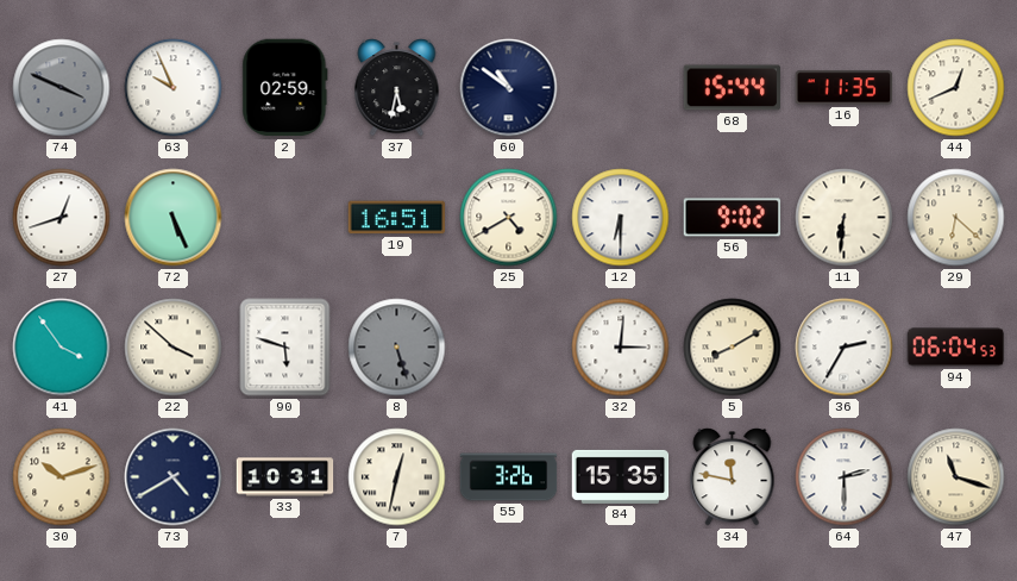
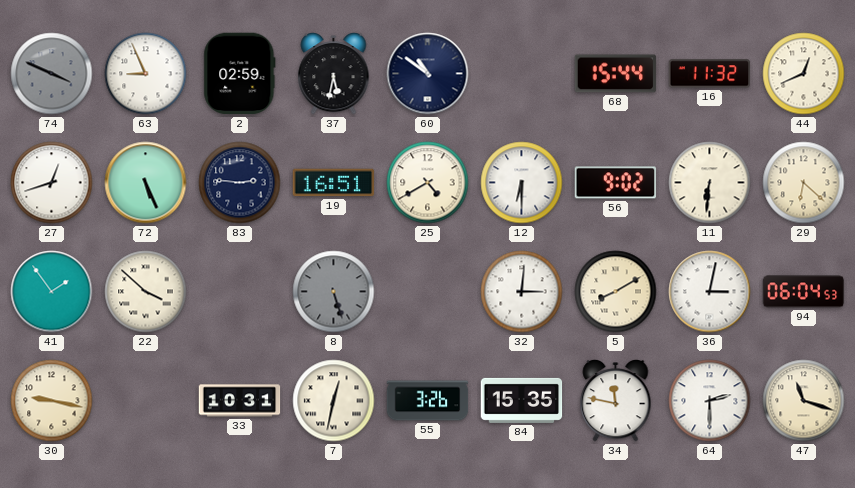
63: 9:56 -> 8:56 (146, 74)
16: 11:35 -> 11:32 (710, 74)
83: none -> 2:46 (240, 183)
41: 3:54 -> 1:54 (52, 292)
90: 5:48 -> none (285, 348)
36: 2:35 -> 3:02 (710, 292)
30: 10:12 -> 9:17 (52, 401)
73: 4:40 -> none (174, 477)
